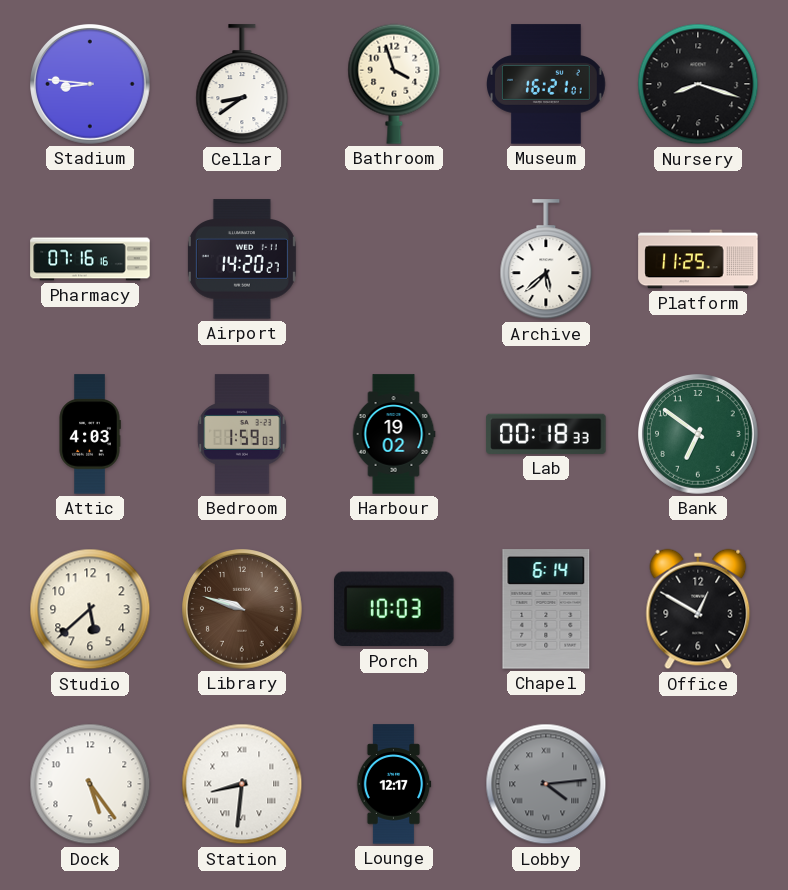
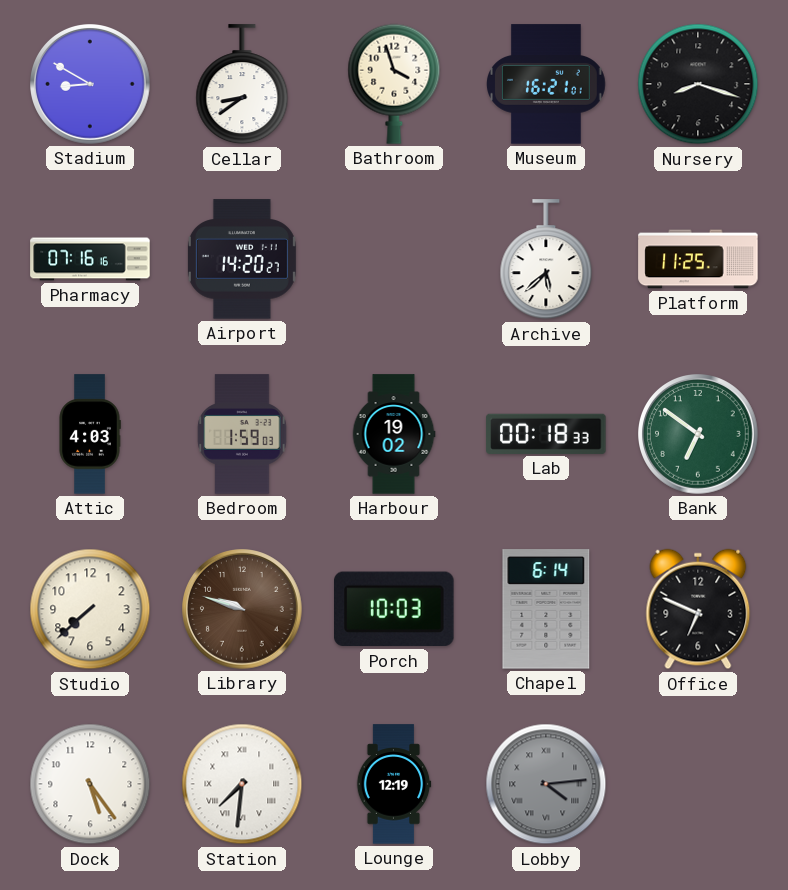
Stadium: 8:46 -> 8:50 (91, 85)
Studio: 5:38 -> 7:38 (90, 609)
Office: 12:50 -> 6:49 (698, 609)
Station: 8:31 -> 7:31 (242, 784)
Lounge: 12:17 -> 12:19 (394, 784)
